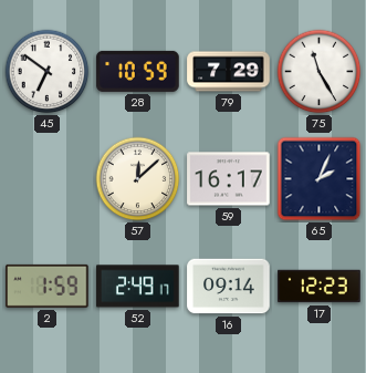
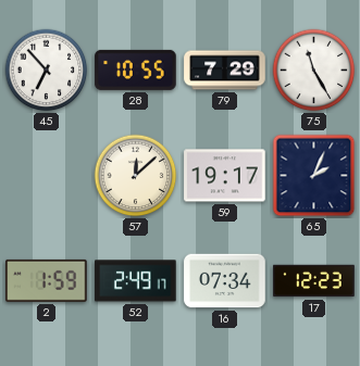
45: 6:51 -> 6:53 (47, 71)
28: 10:59 -> 10:55 (136, 70)
59: 16:17 -> 19:17 (225, 176)
16: 09:14 -> 07:34 (225, 281)
